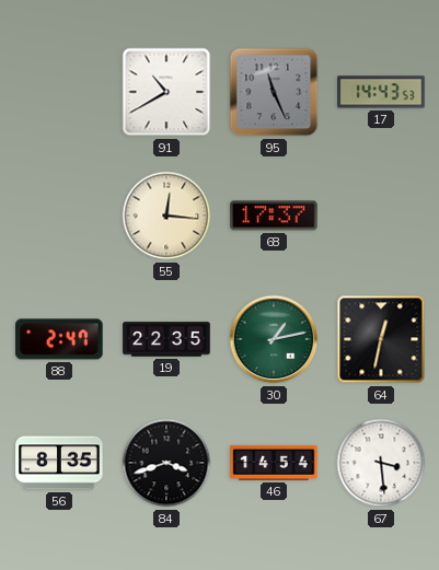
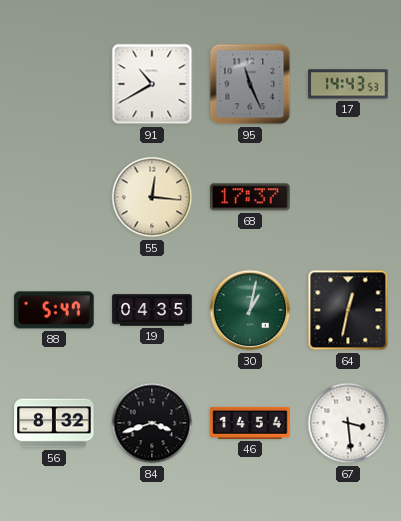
88: 2:47 -> 5:47 (54, 310)
19: 22:35 -> 04:35 (152, 310)
30: 1:13 -> 1:02 (250, 310)
56: 8:35 -> 8:32 (54, 423)
